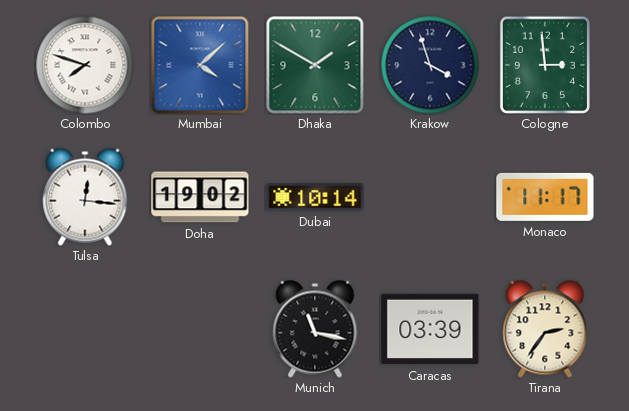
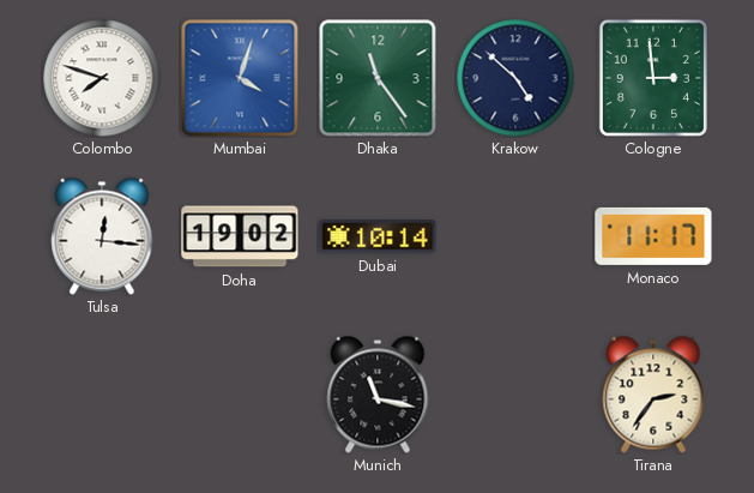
Mumbai: 4:08 -> 4:03 (240, 78)
Dhaka: 1:50 -> 11:24 (378, 78)
Krakow: 3:57 -> 4:52 (515, 78)
Caracas: 03:39 -> none (430, 329)
